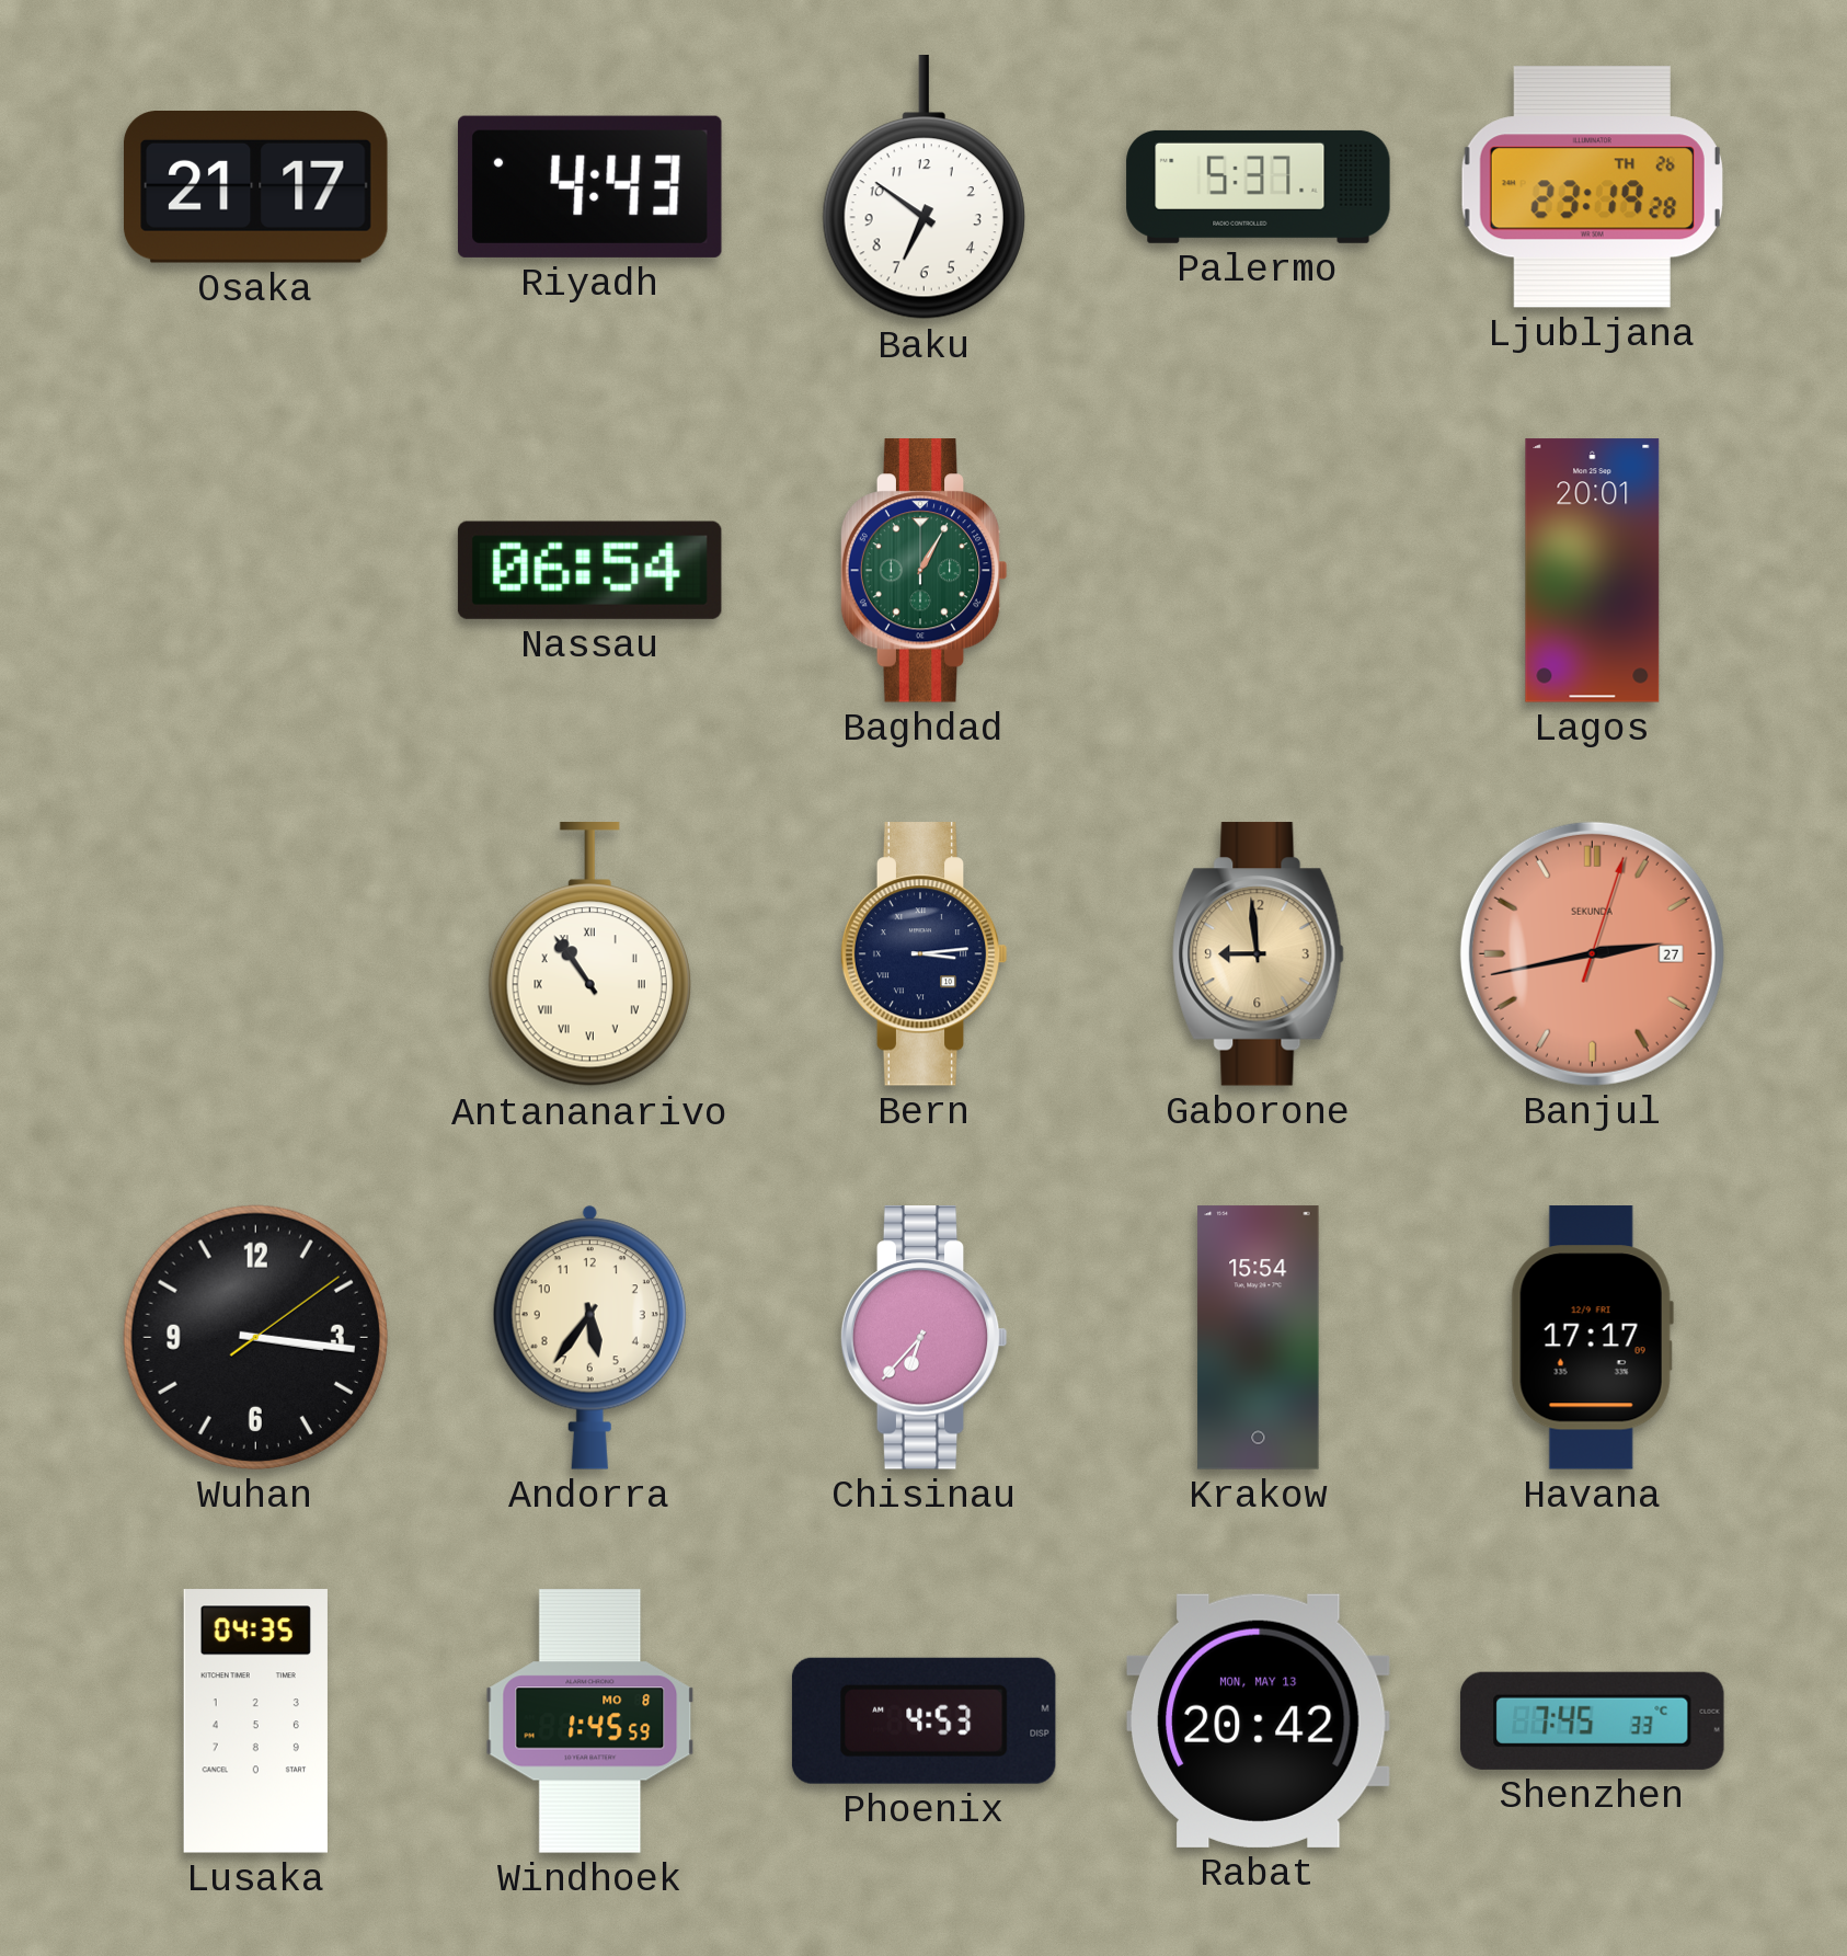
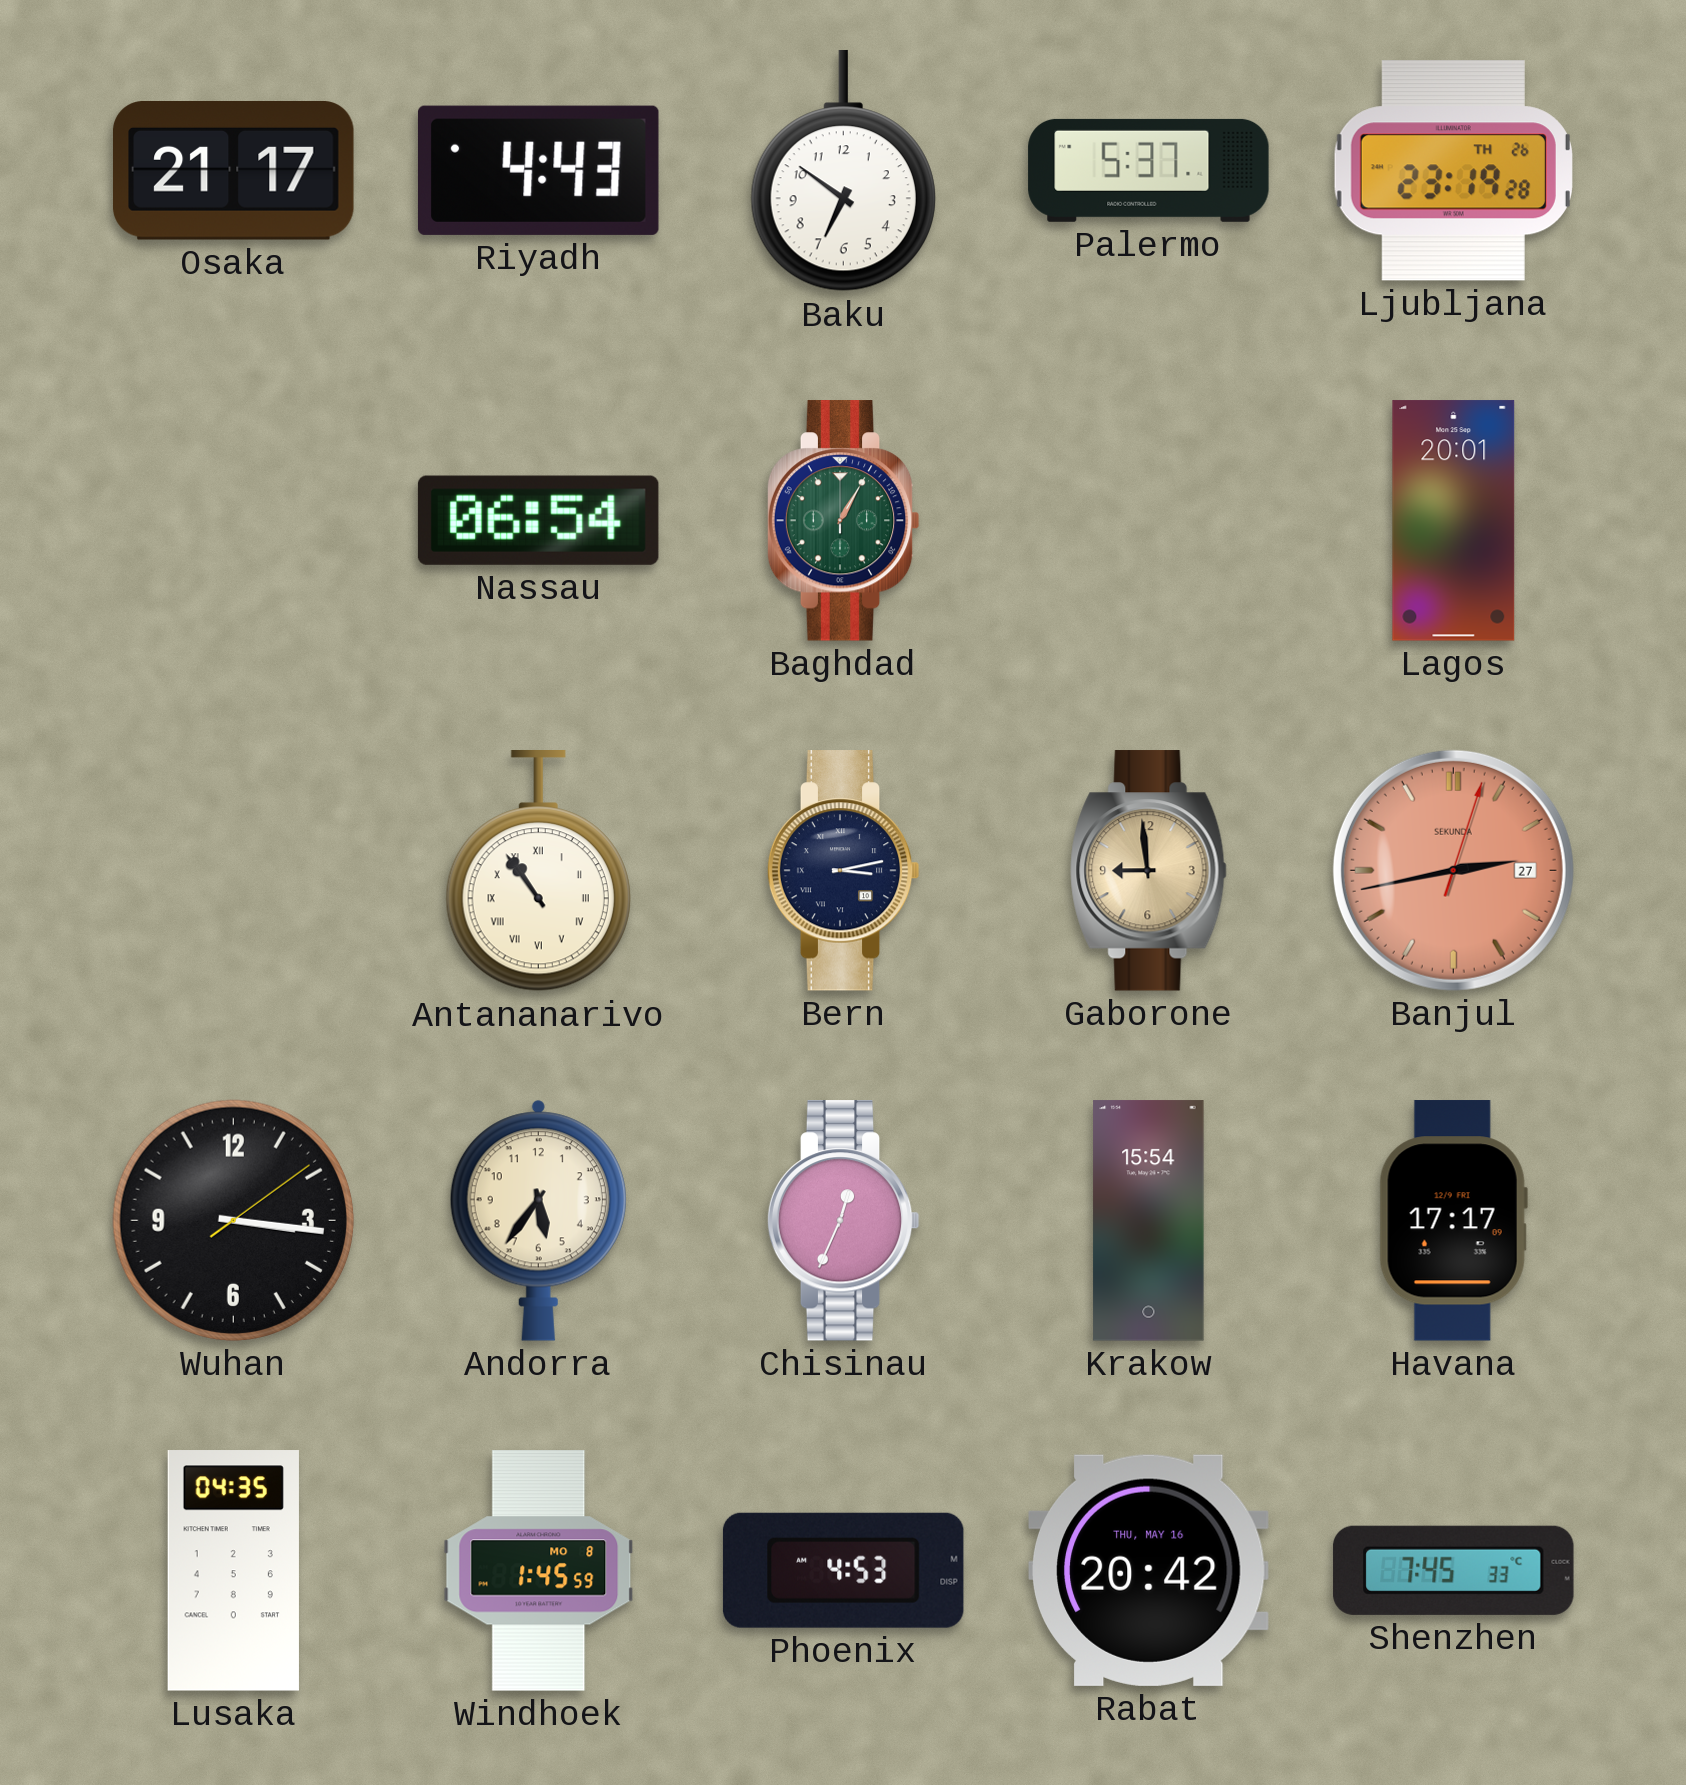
Bern: 3:14 -> 3:13 (843, 871)
Chisinau: 6:37 -> 12:34 (843, 1221)
Rabat date: MON, MAY 13 -> THU, MAY 16 (1148, 1570)
